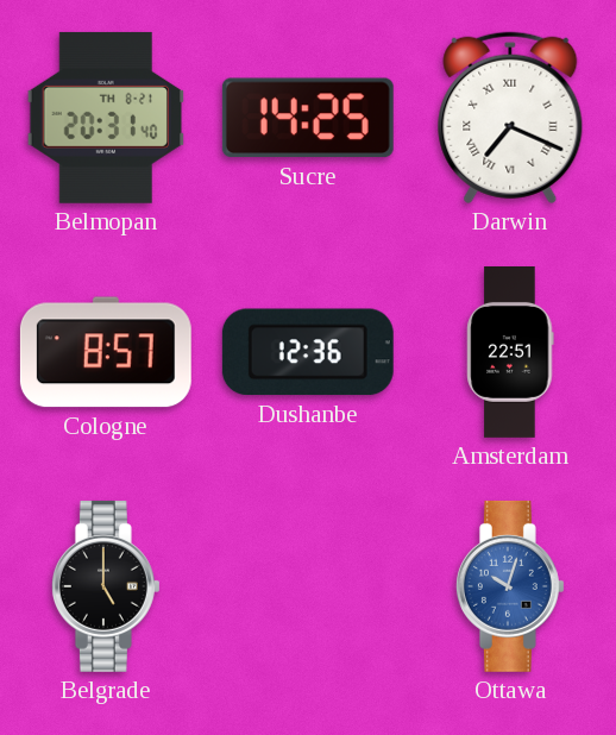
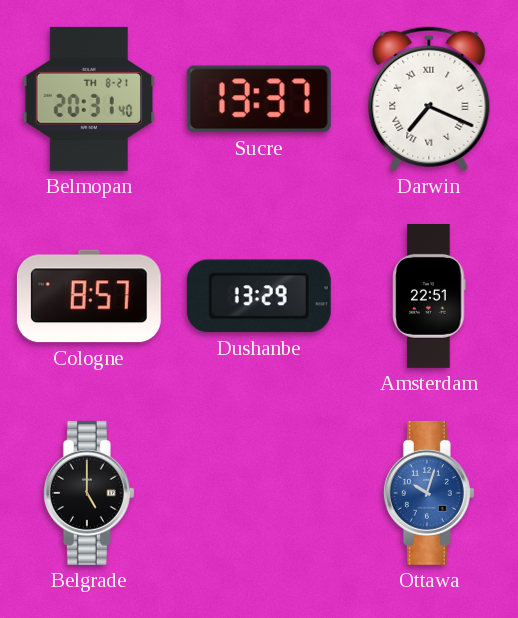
Sucre: 14:25 -> 13:37 (259, 99)
Dushanbe: 12:36 -> 13:29 (259, 296)
